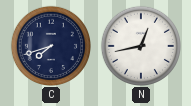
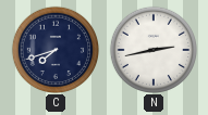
N: 12:43 -> 2:43 (152, 49)
